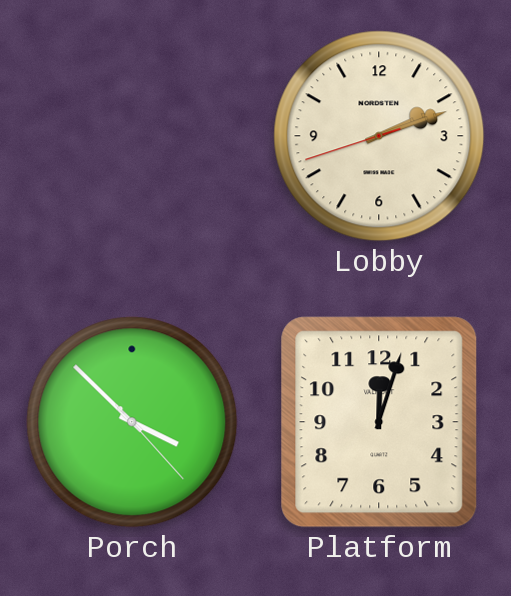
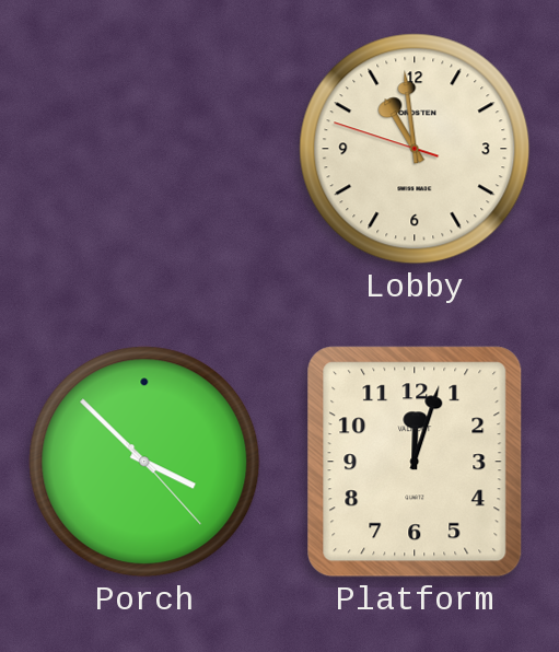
Lobby: 2:11 -> 10:58 (415, 149)
